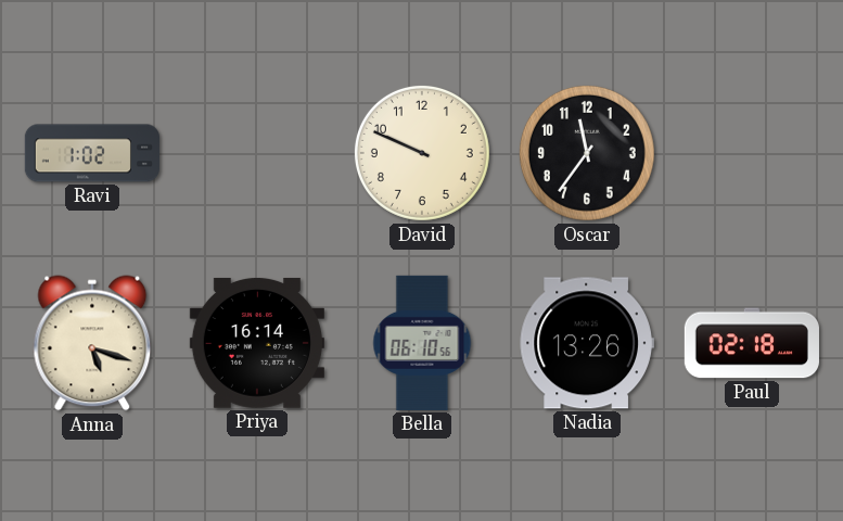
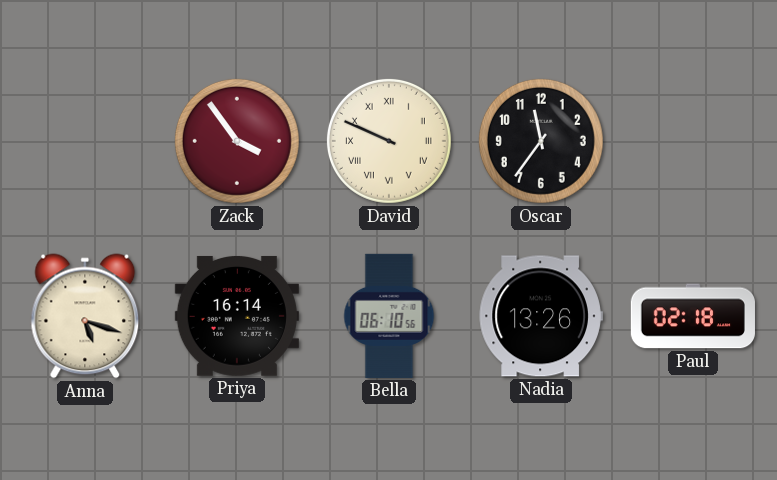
Ravi: 1:02 -> none (92, 153)
Zack: none -> 3:54 (237, 141)
David numerals: Arabic -> Roman (389, 141)
